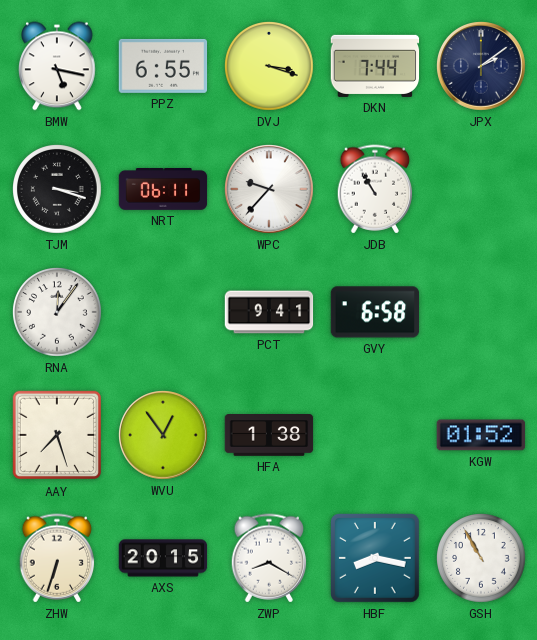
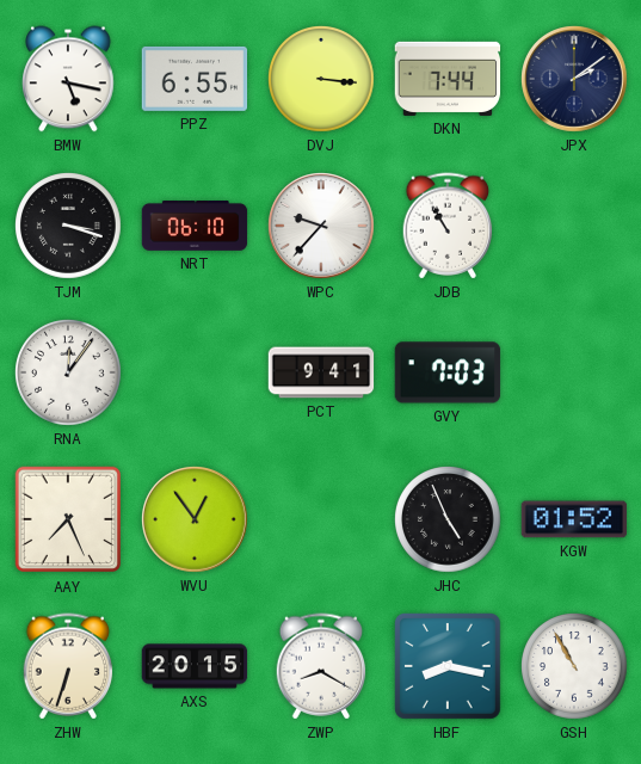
DVJ: 3:18 -> 3:16 (322, 80)
NRT: 06:11 -> 06:10 (195, 227)
GVY: 6:58 -> 7:03 (448, 372)
AAY: 7:27 -> 7:26 (68, 519)
HFA: 1:38 -> none (269, 435)
JHC: none -> 4:56 (449, 520)
